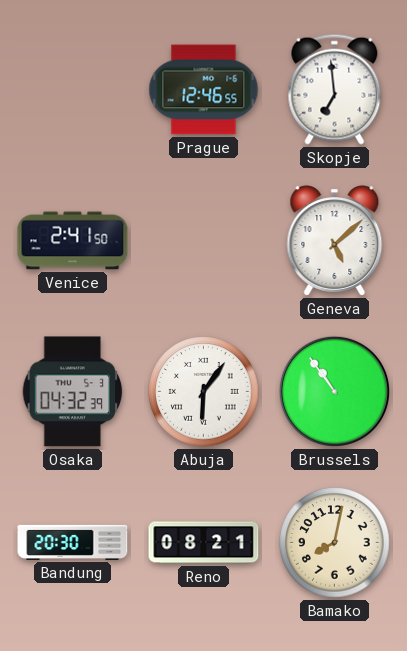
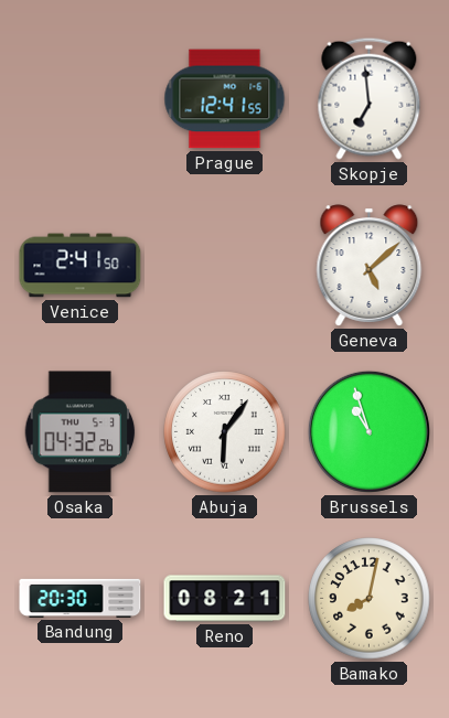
Prague: 12:46 -> 12:41 (225, 99)
Osaka: 04:32:39 -> 04:32:26 (81, 432)
Brussels: 10:54 -> 10:57 (368, 431)
